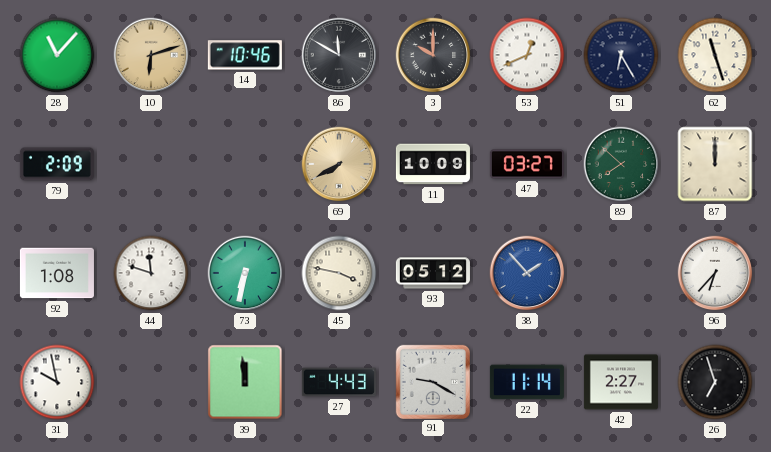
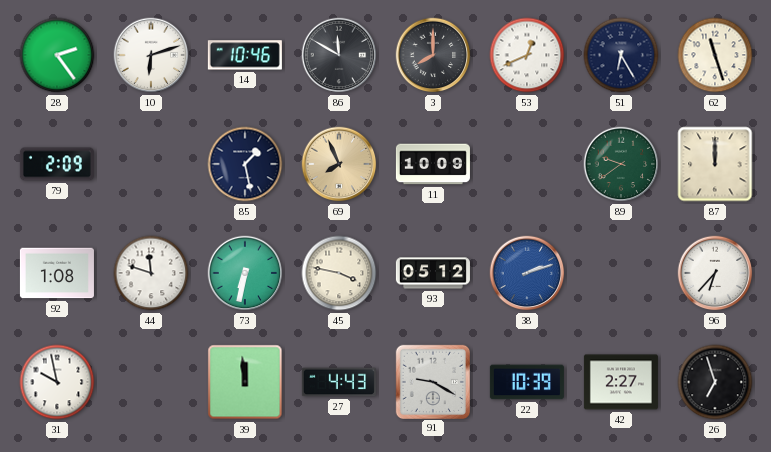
28: 11:07 -> 2:24 (57, 55)
10 dial: champagne -> white (151, 55)
3: 10:00 -> 8:00 (433, 55)
85: none -> 1:28 (245, 164)
69: 7:40 -> 7:56 (339, 164)
47: 03:27 -> none (527, 164)
89: 7:52 -> 9:39 (621, 164)
38: 1:53 -> 2:12 (527, 273)
22: 11:14 -> 10:39 (527, 382)
